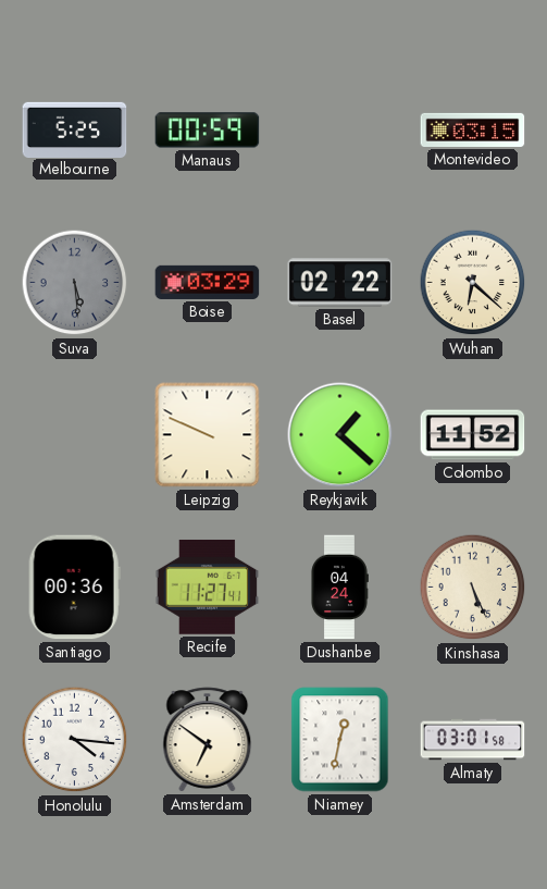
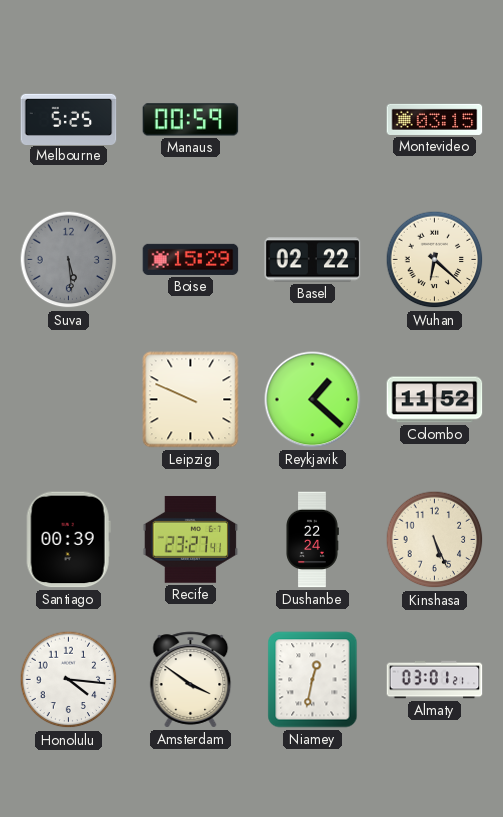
Boise: 03:29 -> 15:29 (191, 259)
Santiago: 00:36 -> 00:39 (68, 540)
Recife: 11:27 -> 23:27 (191, 539)
Dushanbe: 04:24 -> 22:24 (312, 540)
Amsterdam: 6:51 -> 3:51 (191, 680)
Almaty: 03:01:58 -> 03:01:21 (435, 680)
